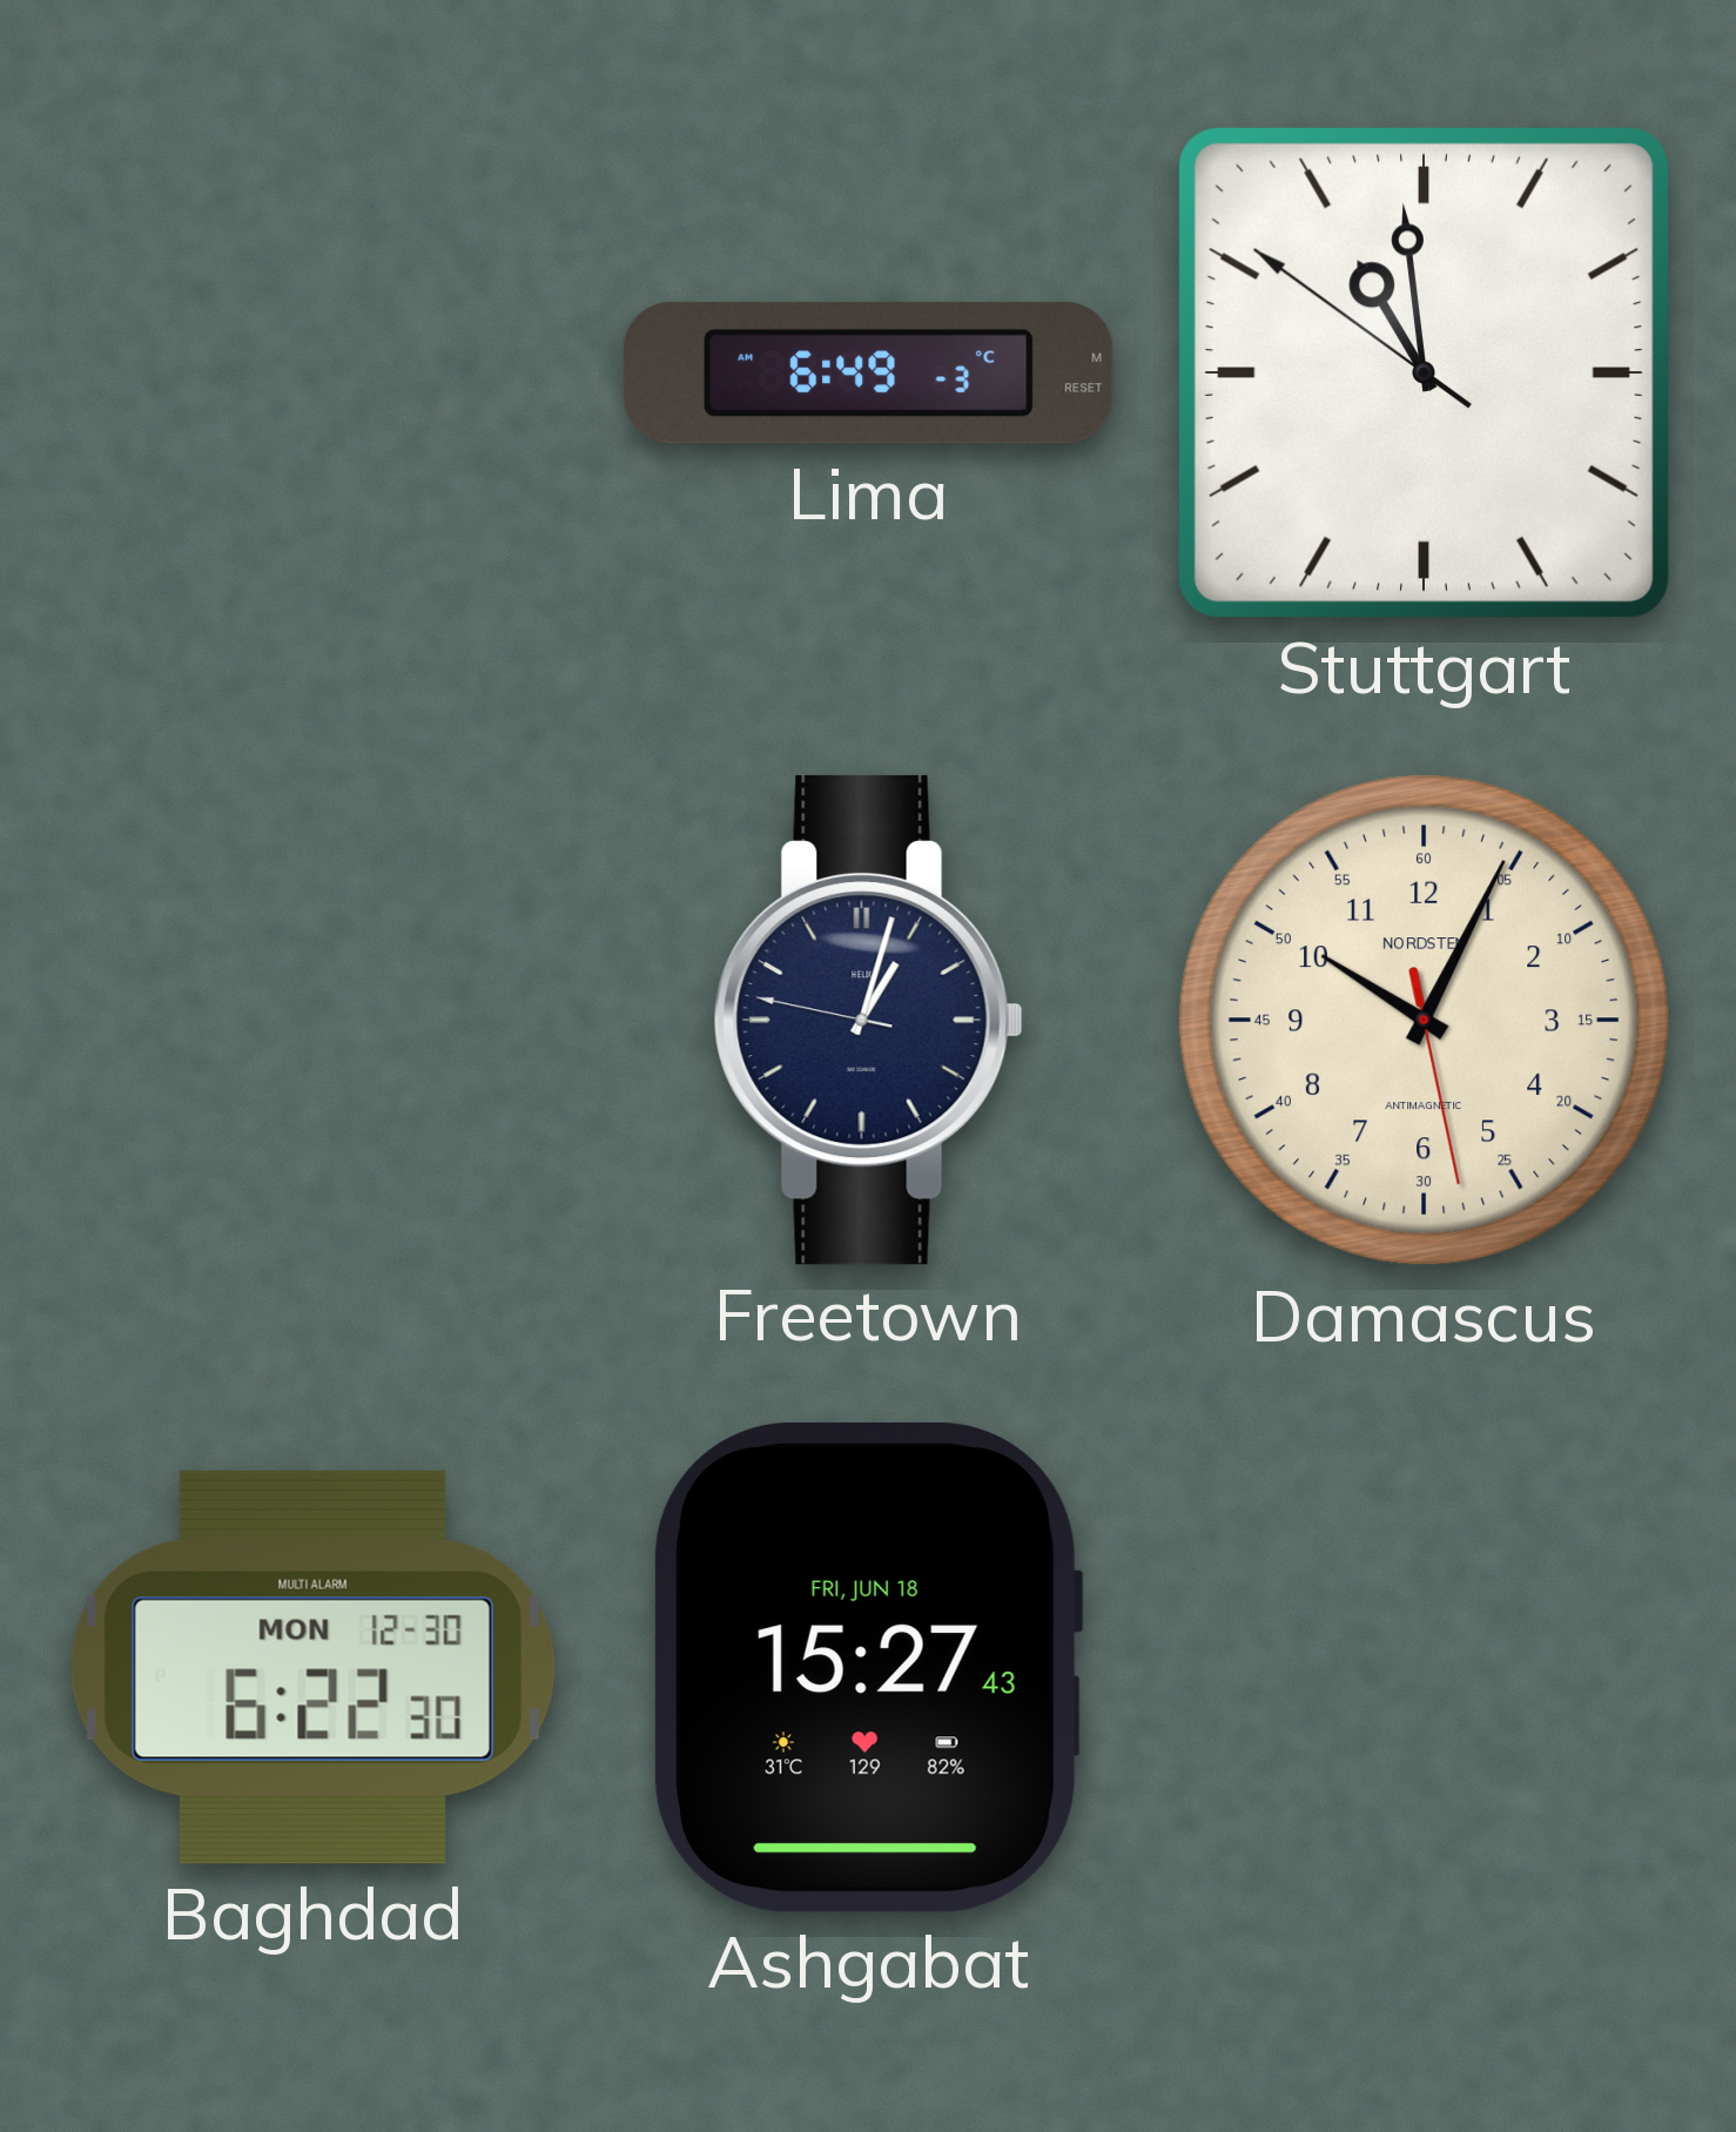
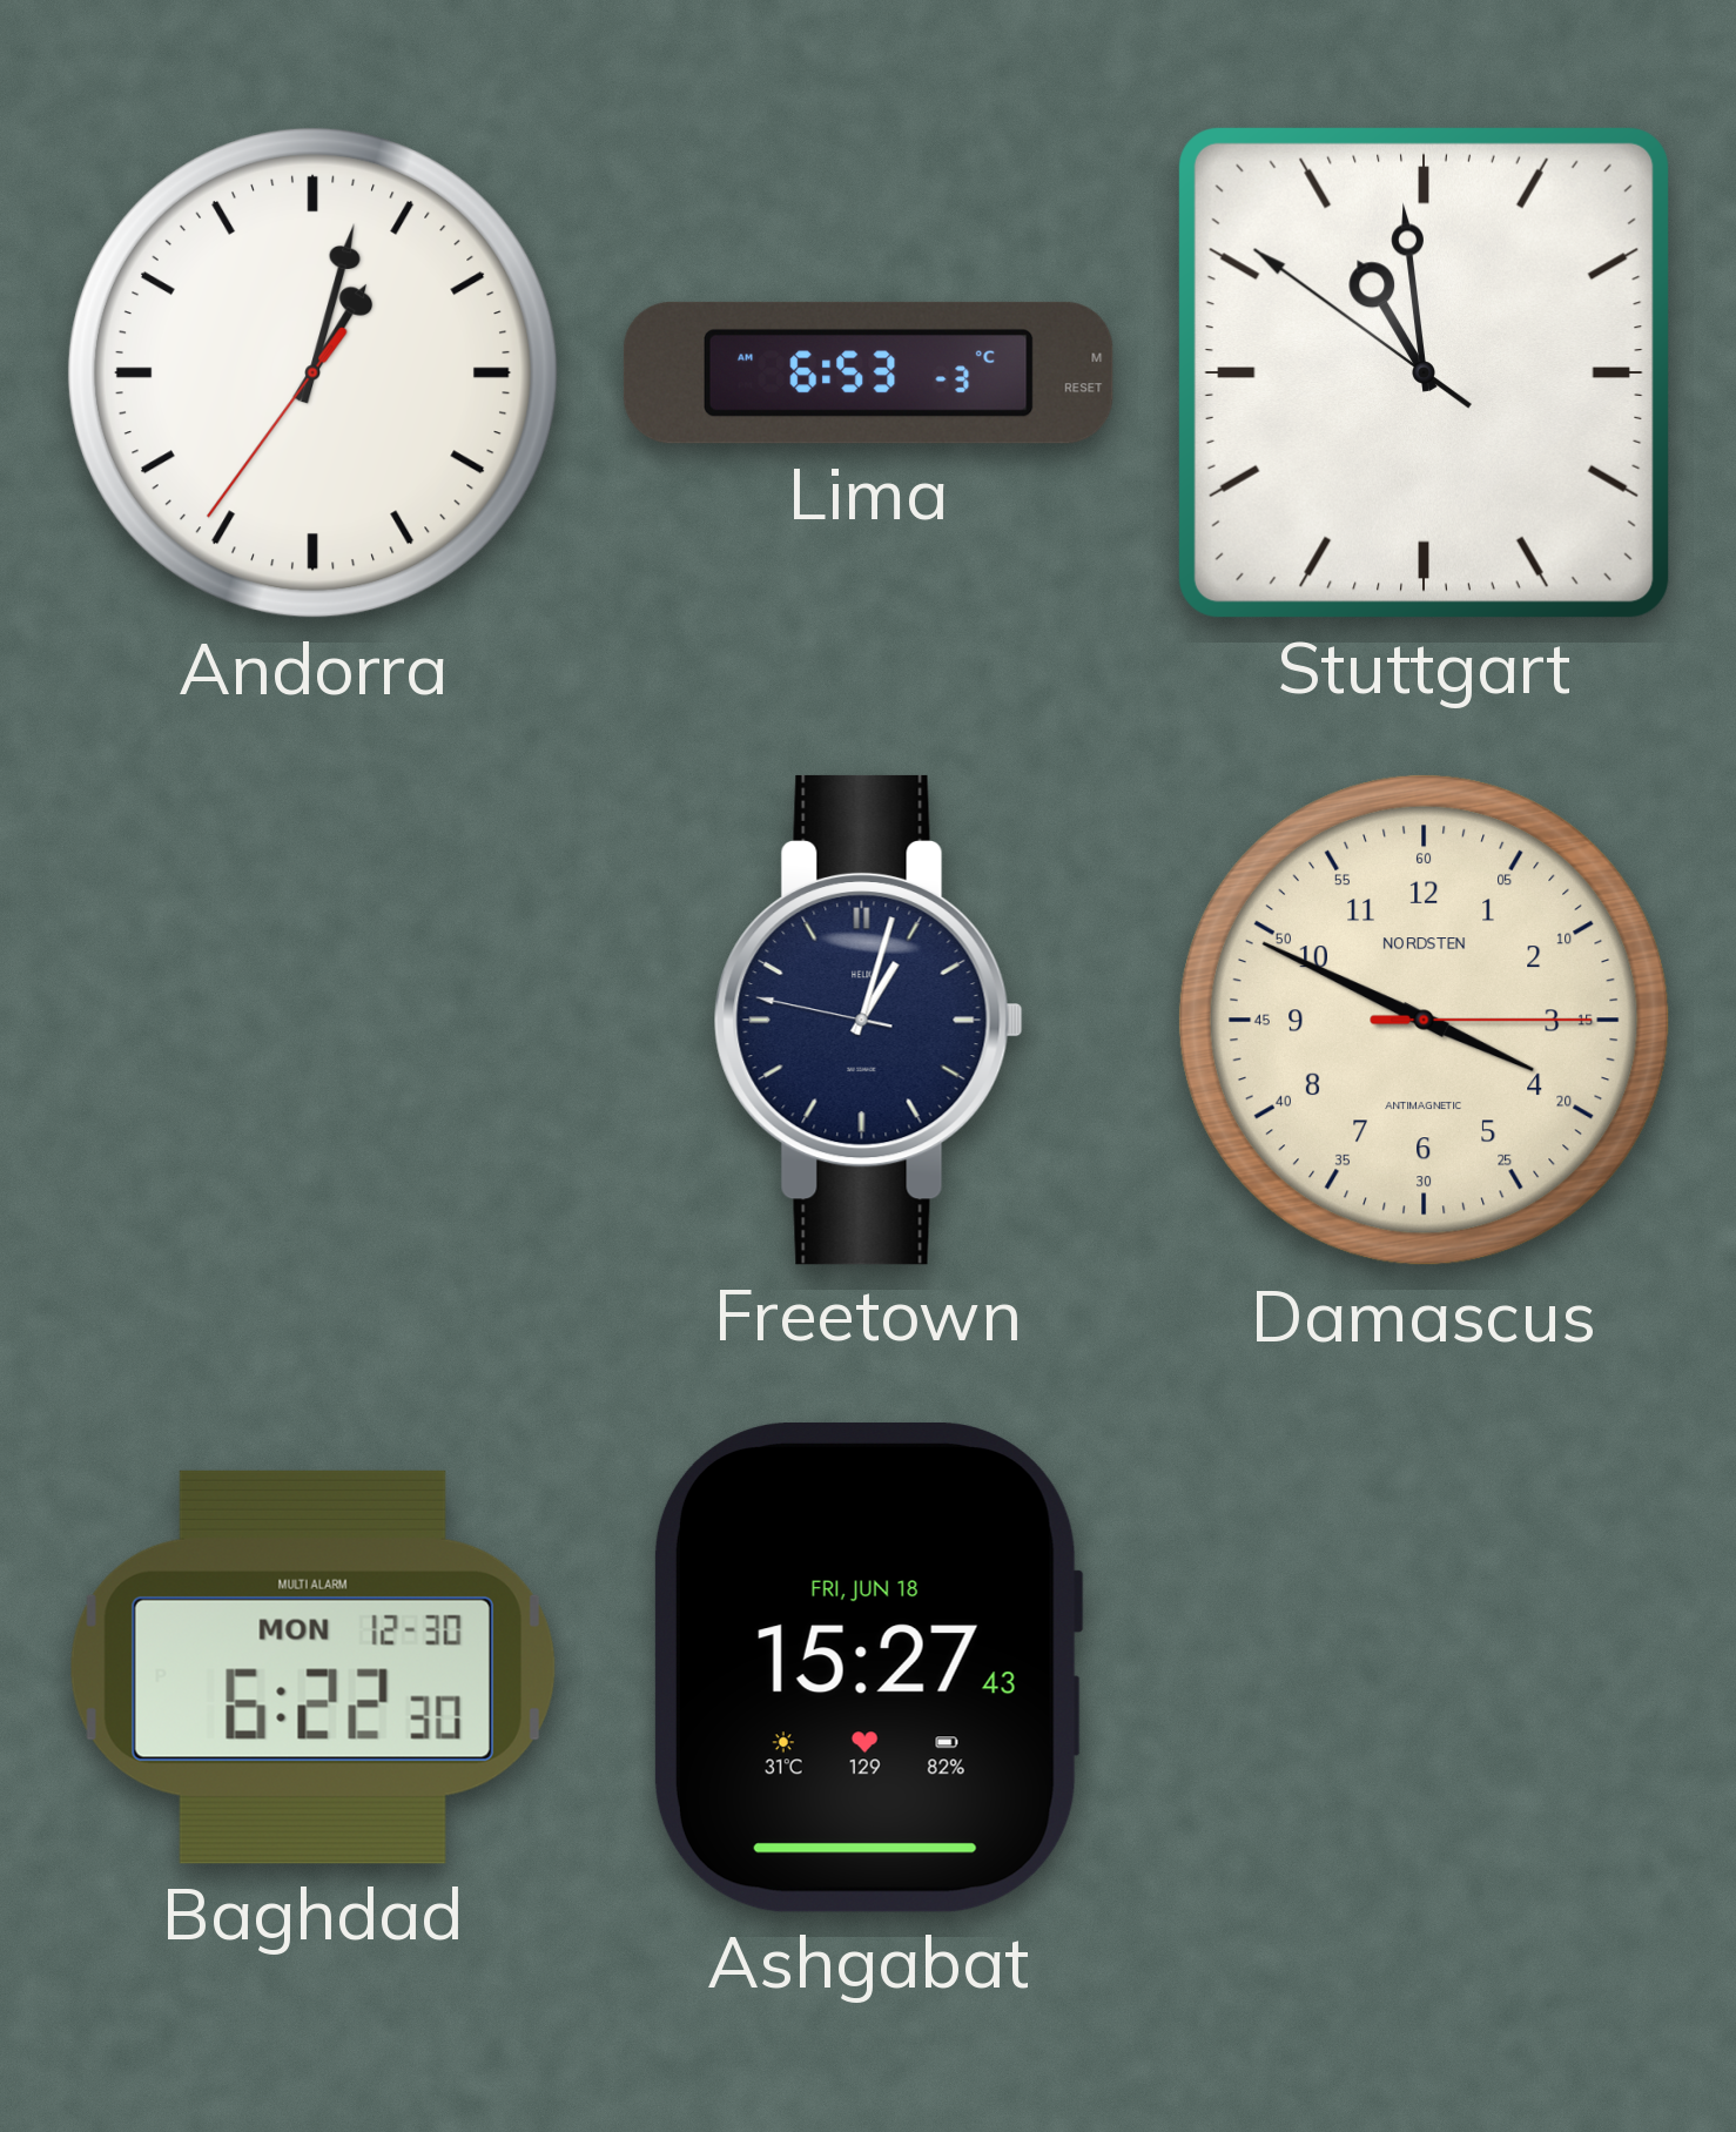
Andorra: none -> 1:02 (312, 372)
Lima: 6:49 -> 6:53 (868, 372)
Damascus: 10:04 -> 3:49 (1424, 1020)
